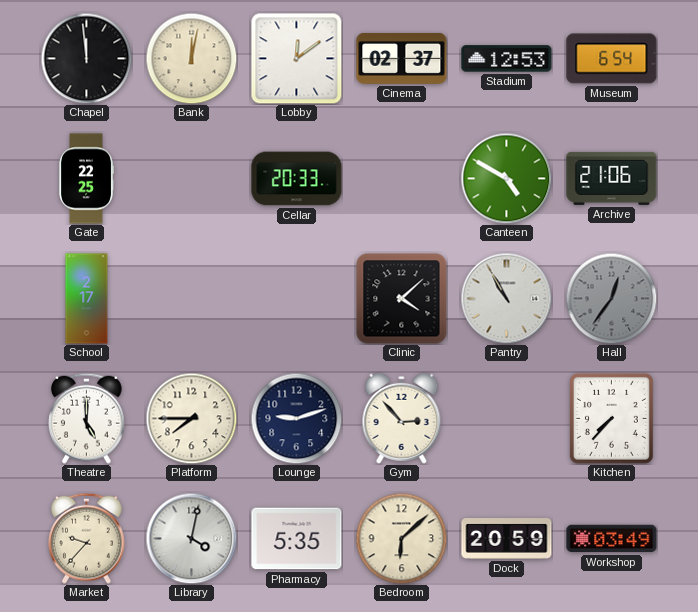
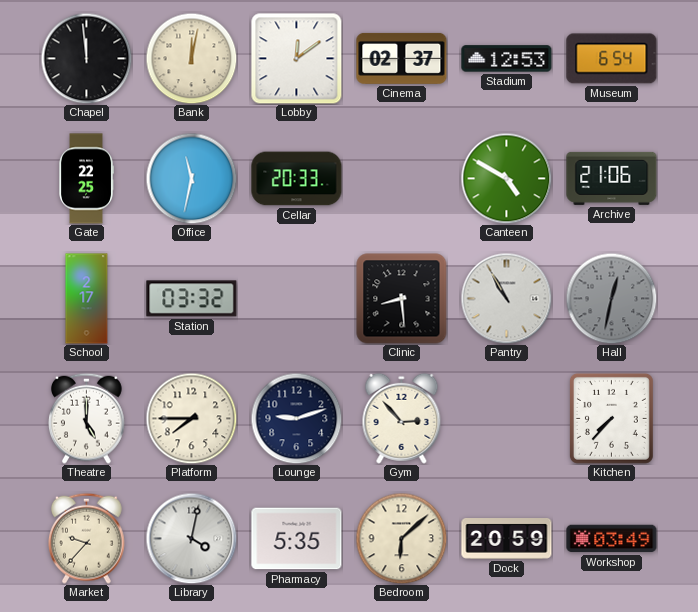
Office: none -> 11:32 (191, 178)
Station: none -> 03:32 (192, 299)
Clinic: 4:08 -> 8:29 (402, 299)
Hall: 12:36 -> 12:32 (611, 298)
